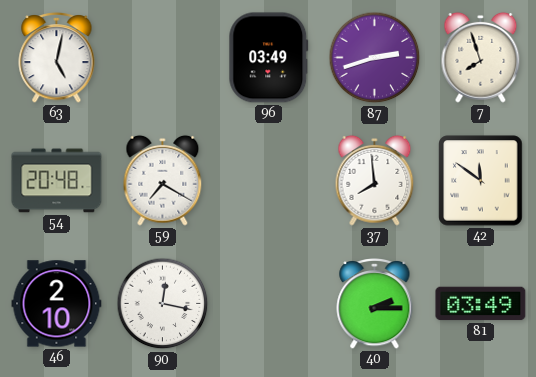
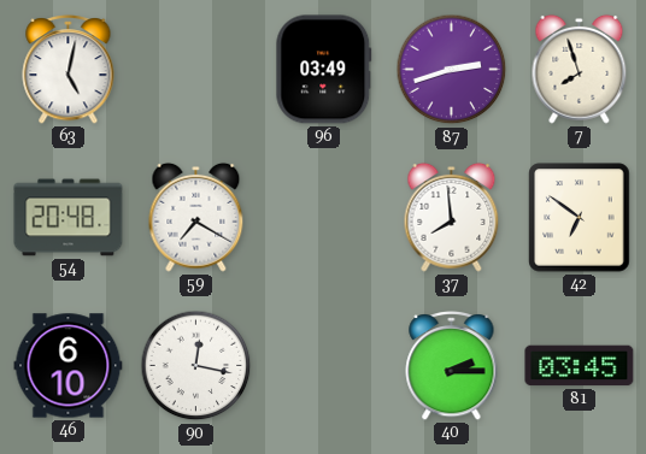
42: 11:51 -> 6:51 (580, 218)
46: 2:10 -> 6:10 (69, 366)
81: 03:49 -> 03:45 (580, 366)
